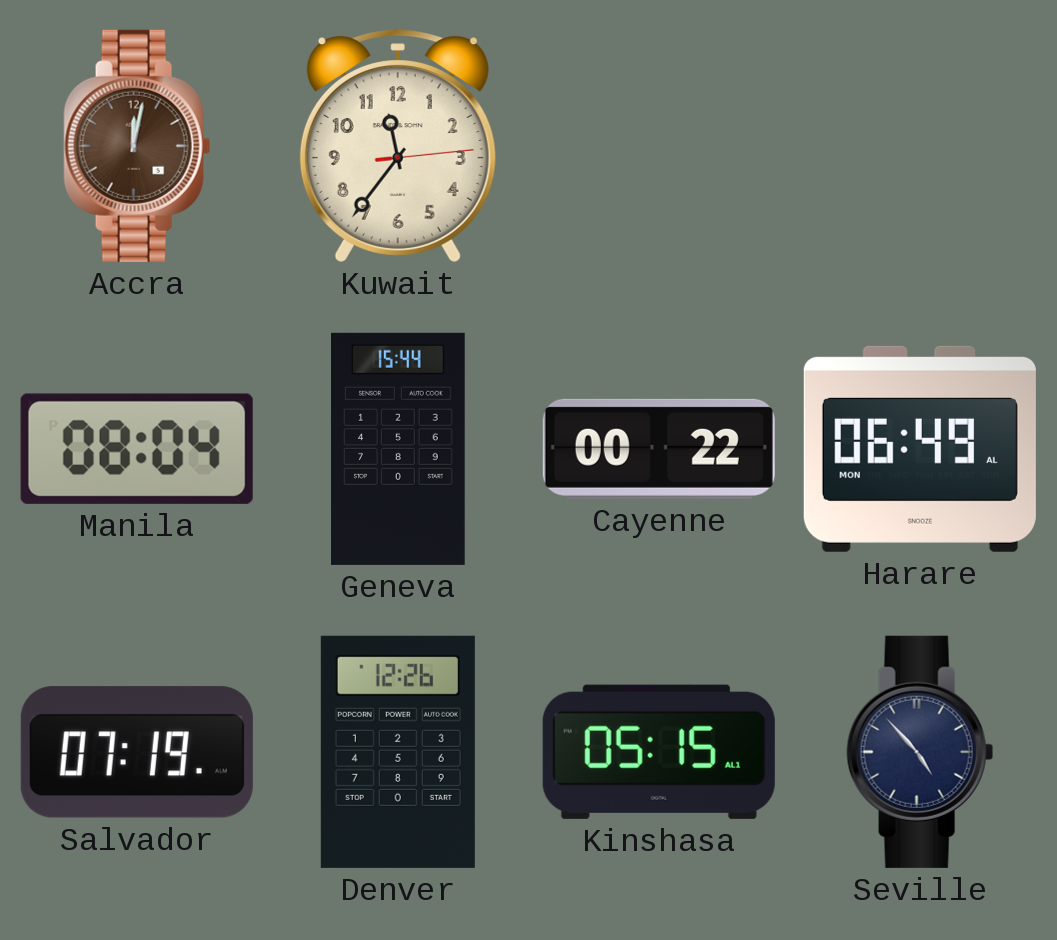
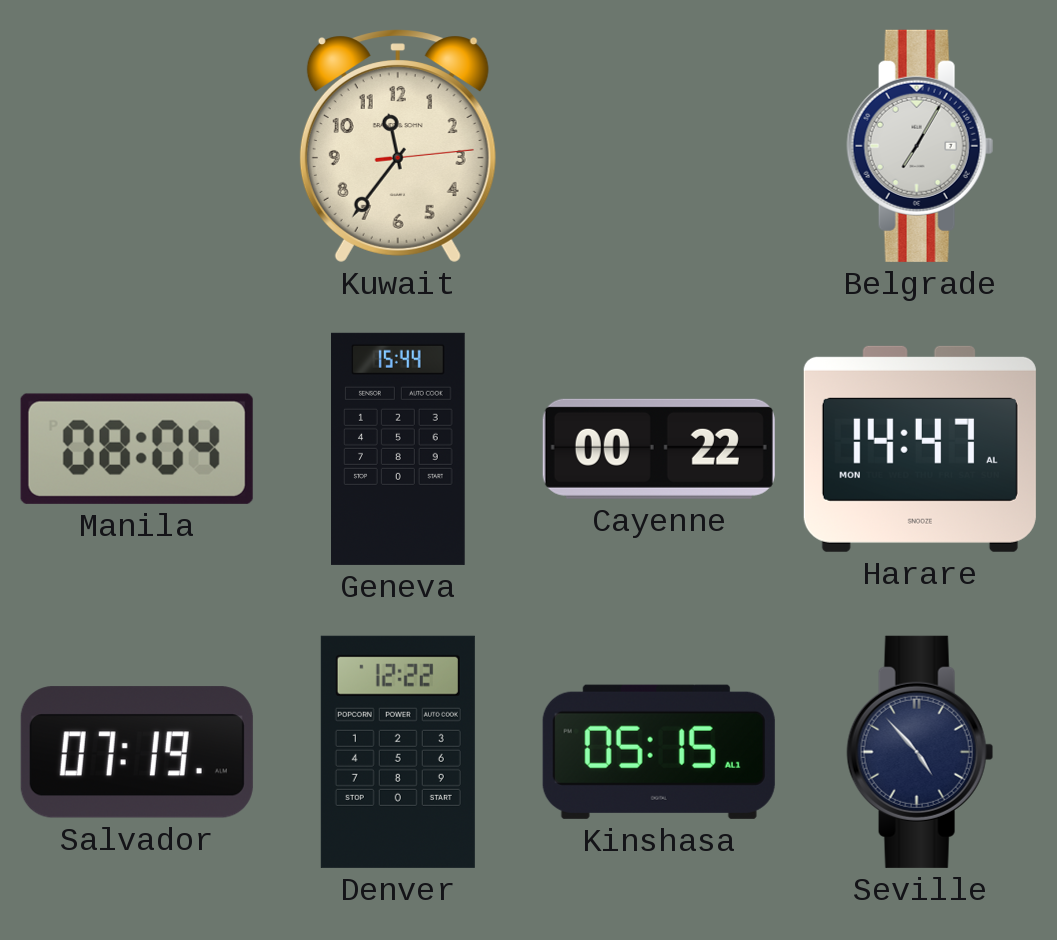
Accra: 12:02 -> none (137, 146)
Belgrade: none -> 7:05 (920, 146)
Harare: 06:49 -> 14:47 (920, 449)
Denver: 12:26 -> 12:22 (398, 752)
